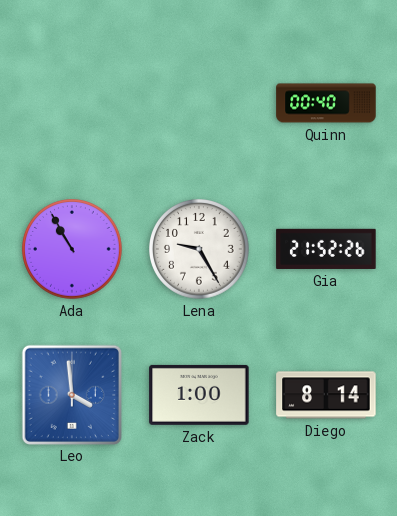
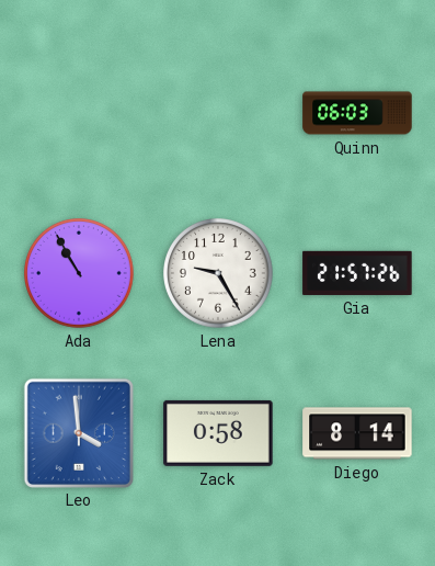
Quinn: 00:40 -> 06:03 (357, 113)
Gia: 21:52 -> 21:57 (357, 273)
Zack: 1:00 -> 0:58 (218, 433)
